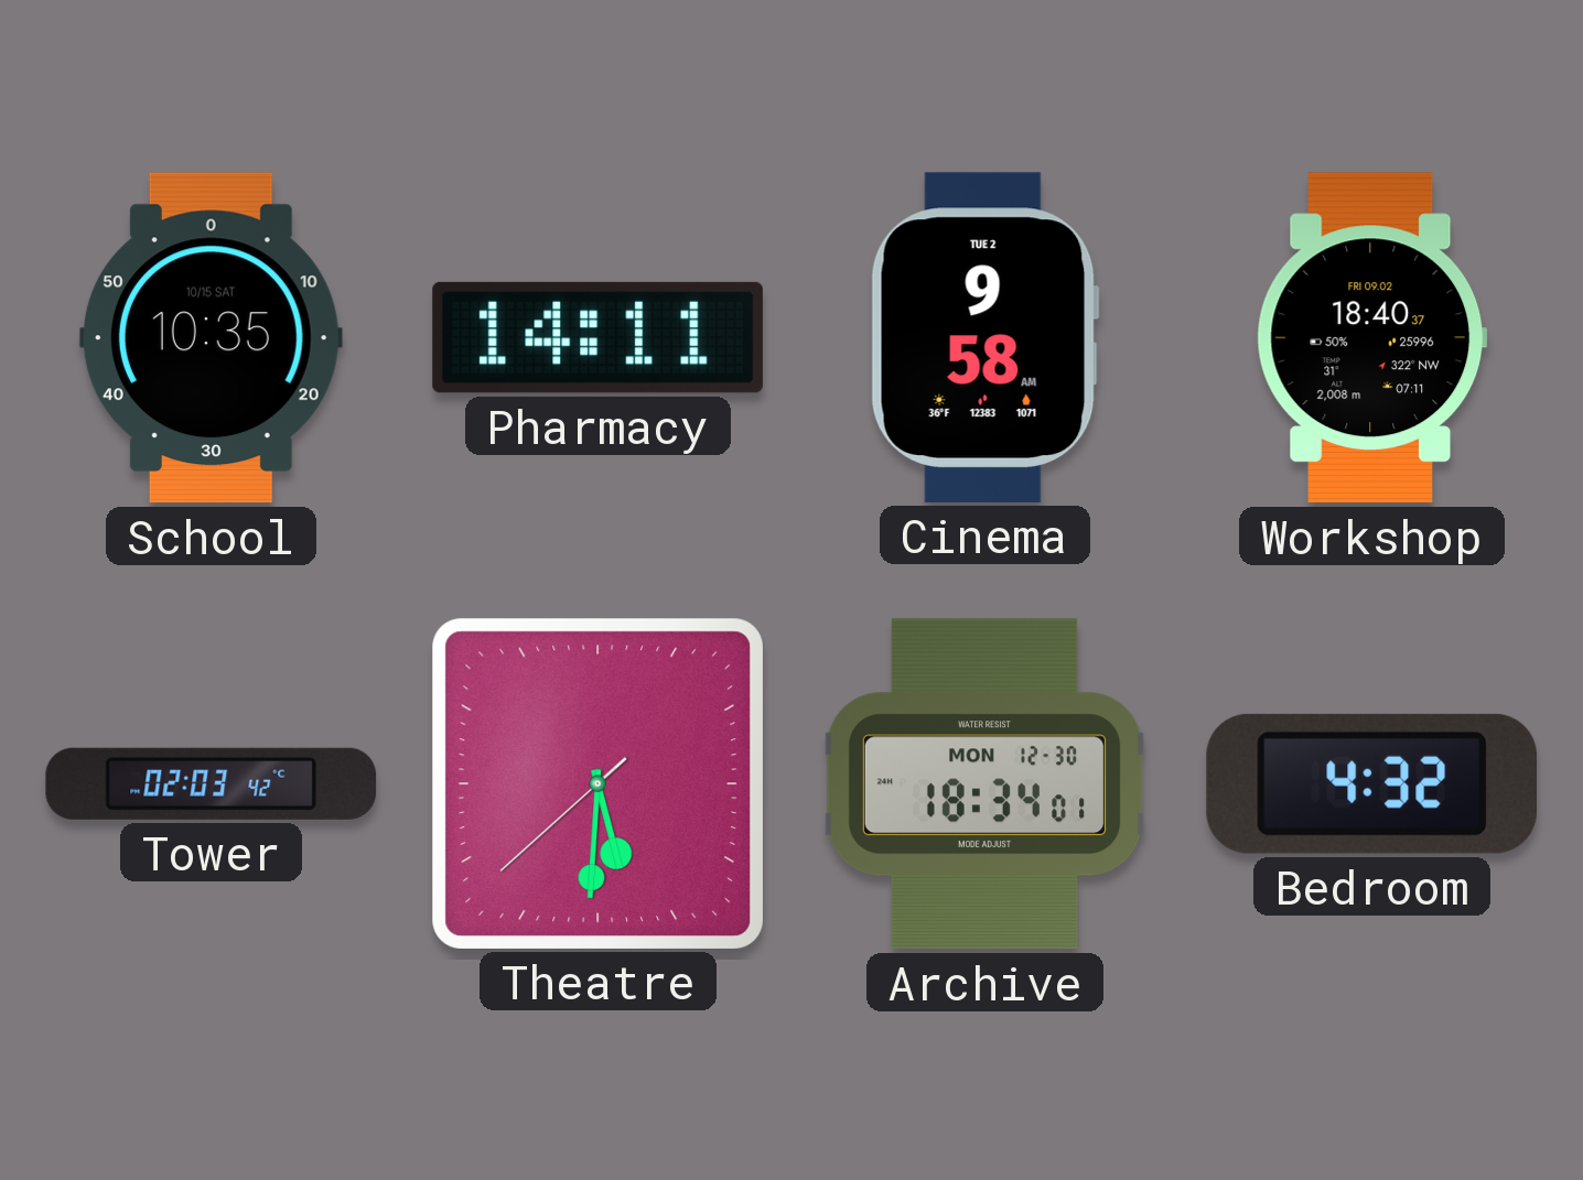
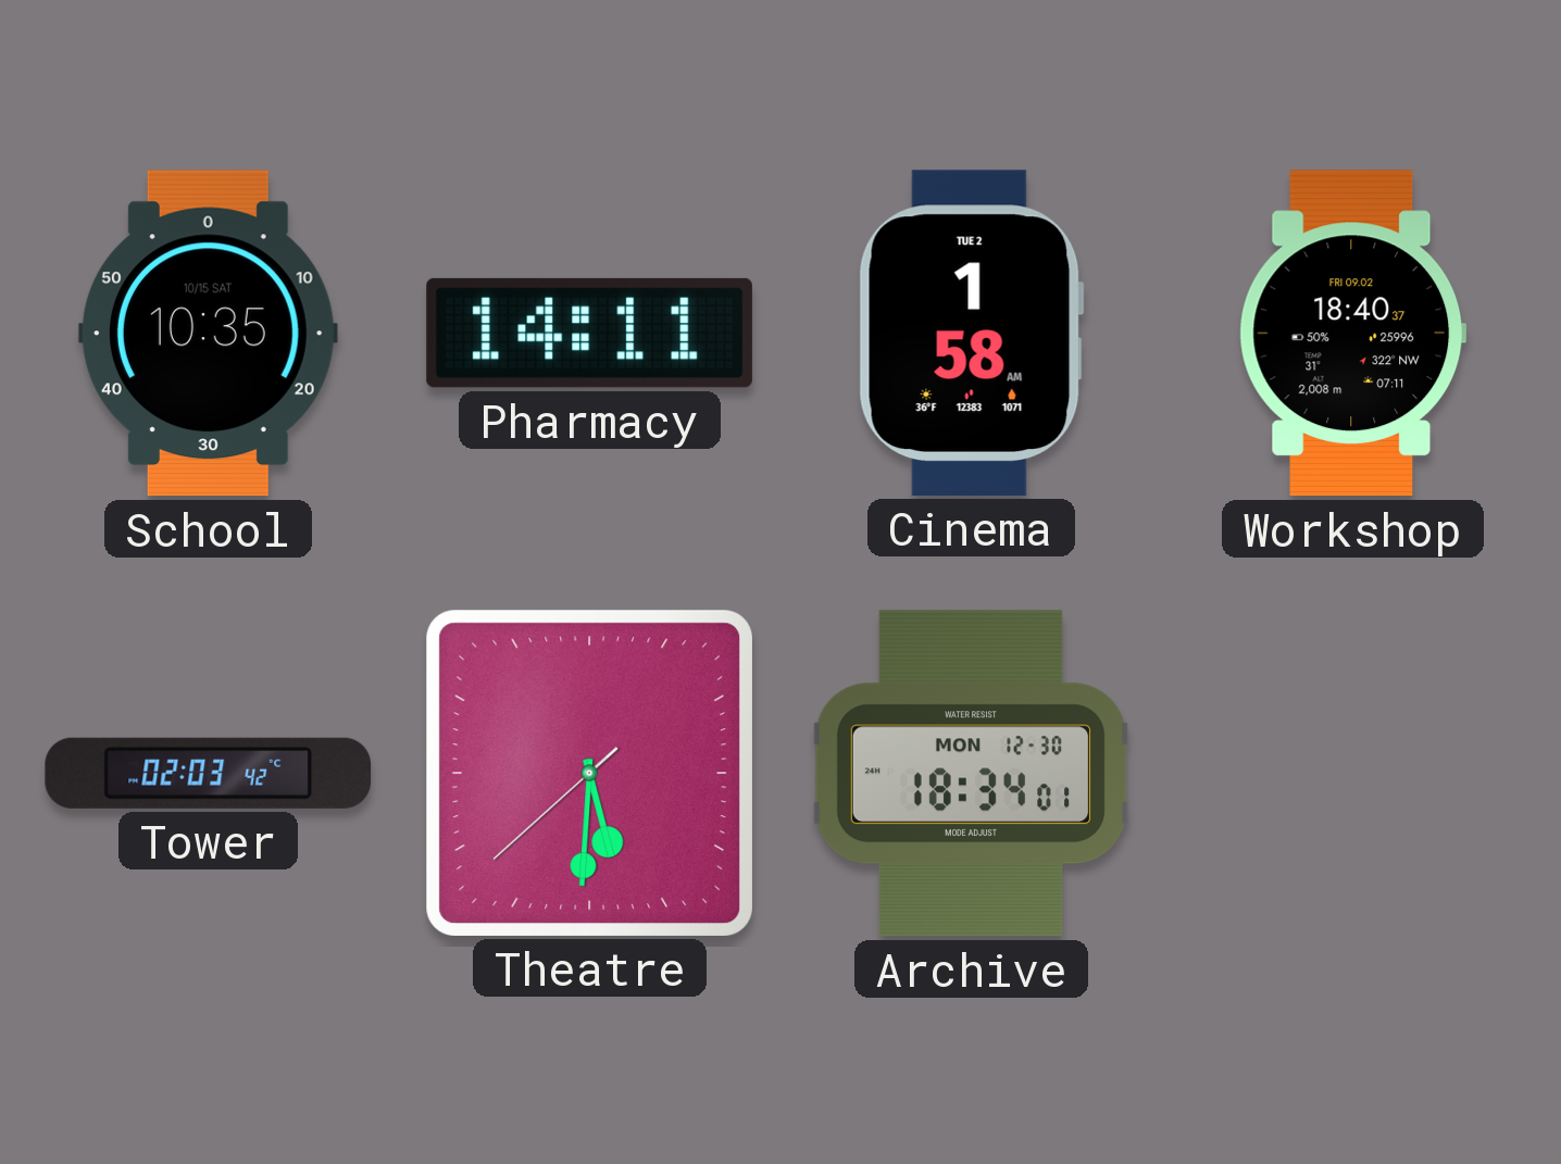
Cinema: 9:58 -> 1:58 (971, 333)
Bedroom: 4:32 -> none (1371, 783)
